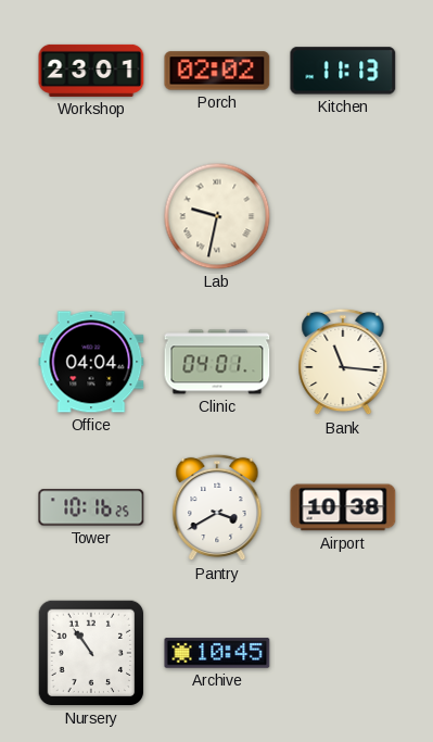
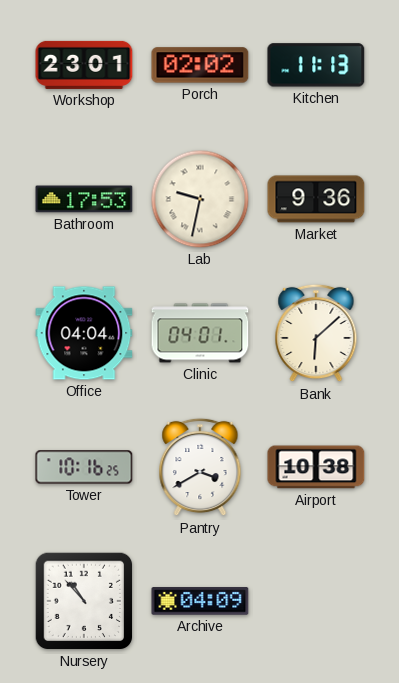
Bathroom: none -> 17:53 (84, 199)
Market: none -> 9:36 (316, 199)
Bank: 11:16 -> 6:08 (316, 333)
Nursery: 10:54 -> 10:53 (84, 601)
Archive: 10:45 -> 04:09 (200, 601)
